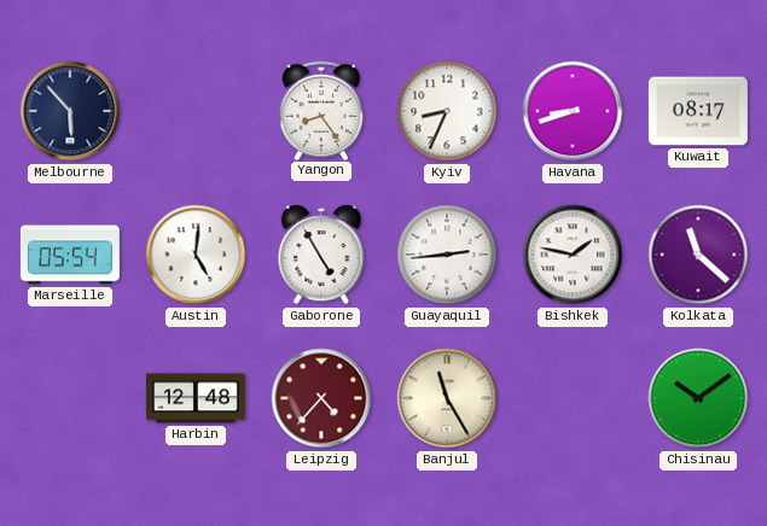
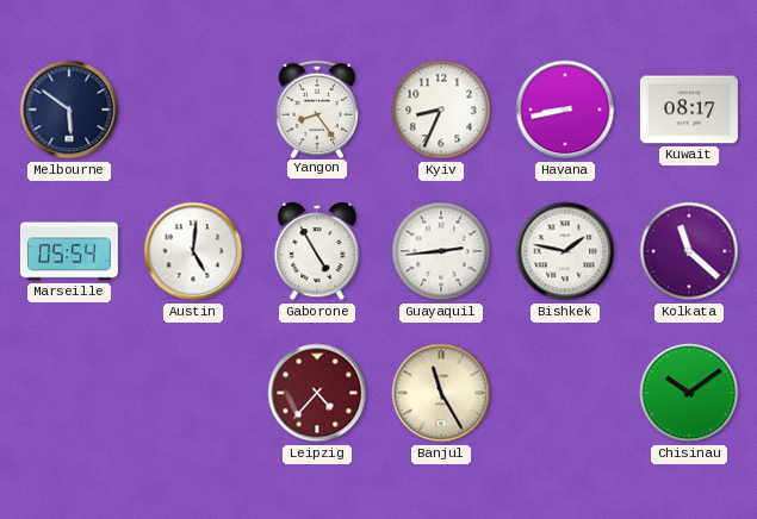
Melbourne: 5:53 -> 5:51 (69, 110)
Havana: 8:42 -> 8:43 (565, 110)
Harbin: 12:48 -> none (196, 398)
